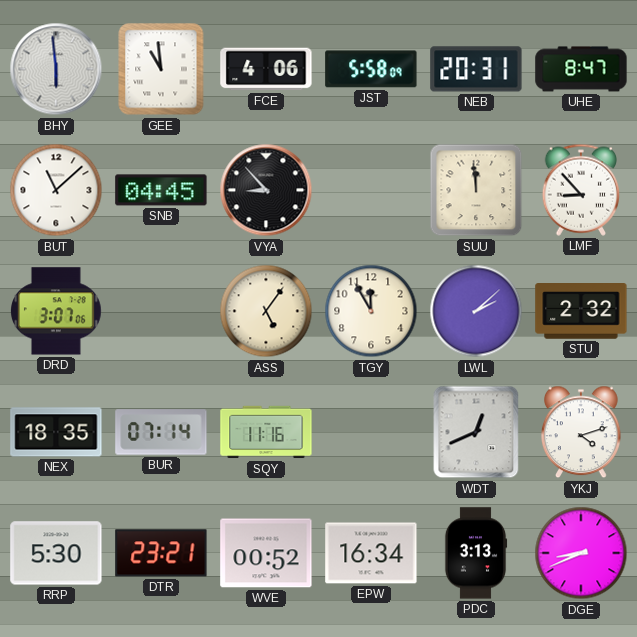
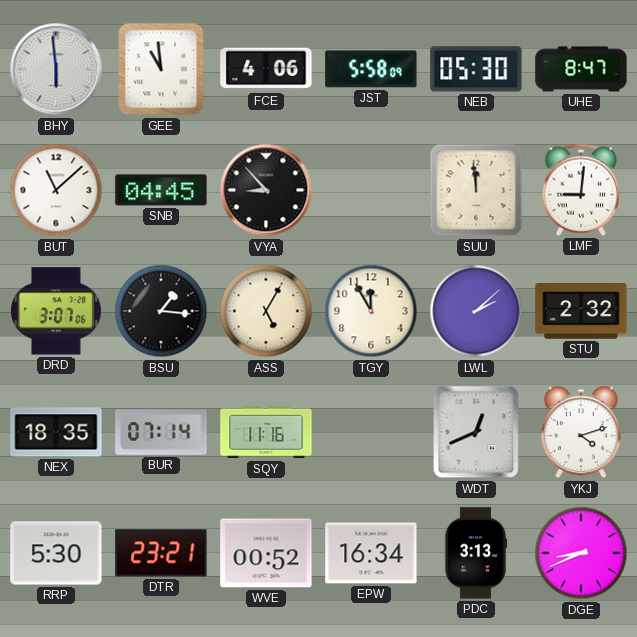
NEB: 20:31 -> 05:30 (476, 69)
LMF: 8:53 -> 9:01 (581, 190)
BSU: none -> 1:16 (161, 311)
ASS: 5:06 -> 5:05 (266, 311)
